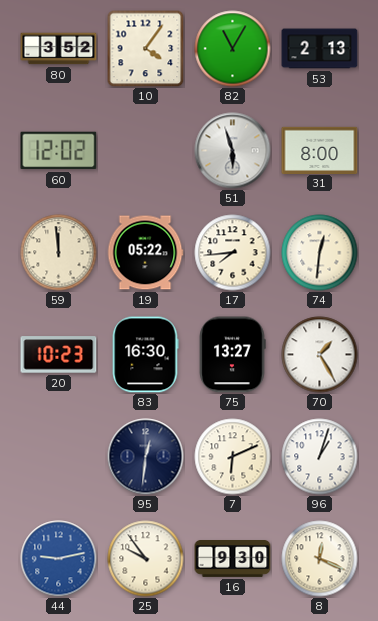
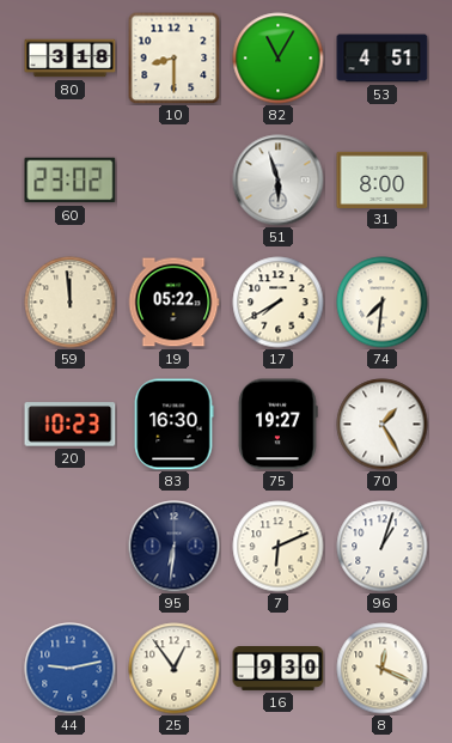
80: 3:52 -> 3:18 (71, 59)
10: 4:06 -> 8:30 (173, 57)
53: 2:13 -> 4:51 (383, 59)
60: 12:02 -> 23:02 (71, 181)
17: 7:44 -> 7:40 (279, 303)
74: 12:31 -> 7:31 (383, 303)
75: 13:27 -> 19:27 (277, 425)
95: 12:31 -> 6:31 (175, 547)
25: 9:54 -> 12:54 (175, 669)
